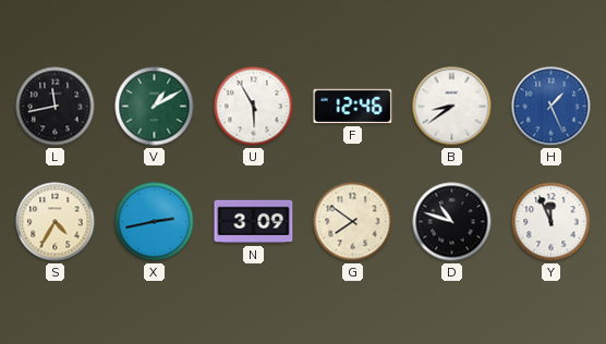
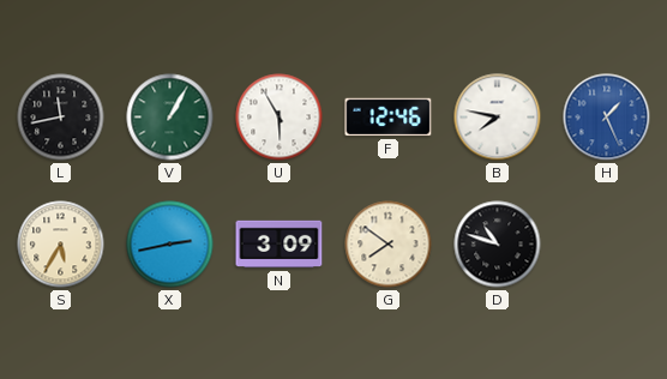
V: 1:10 -> 1:05 (170, 118)
B: 8:39 -> 7:47 (498, 118)
S: 4:35 -> 5:35 (61, 245)
Y: 11:56 -> none (552, 222)
